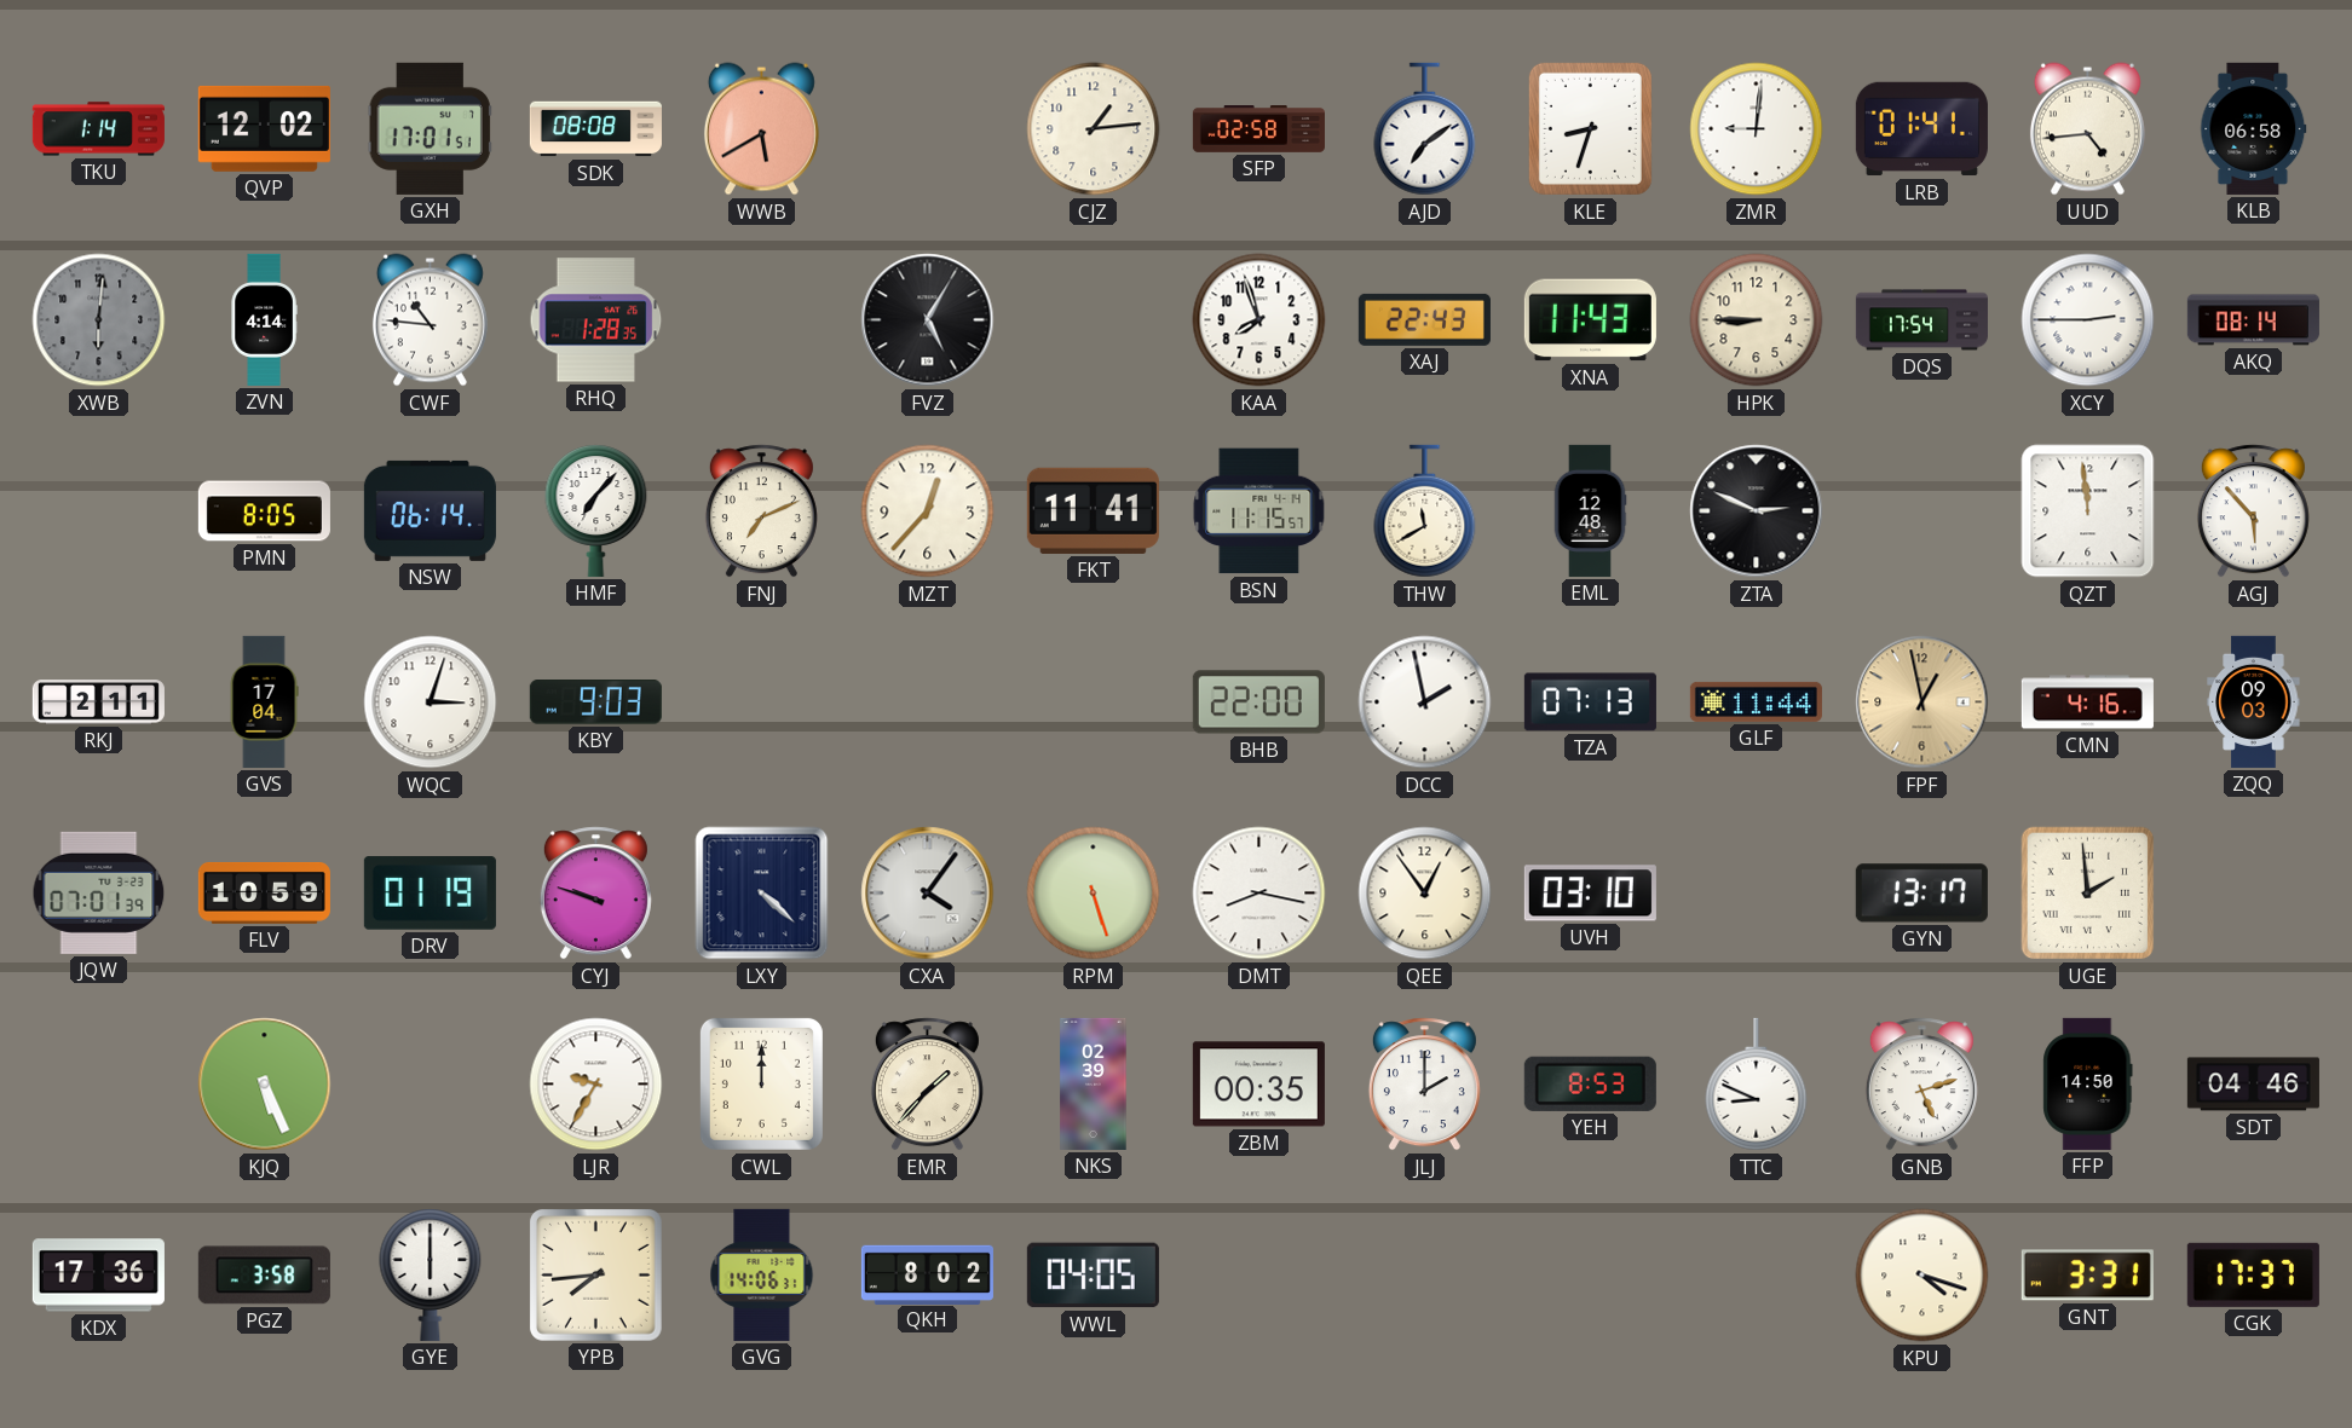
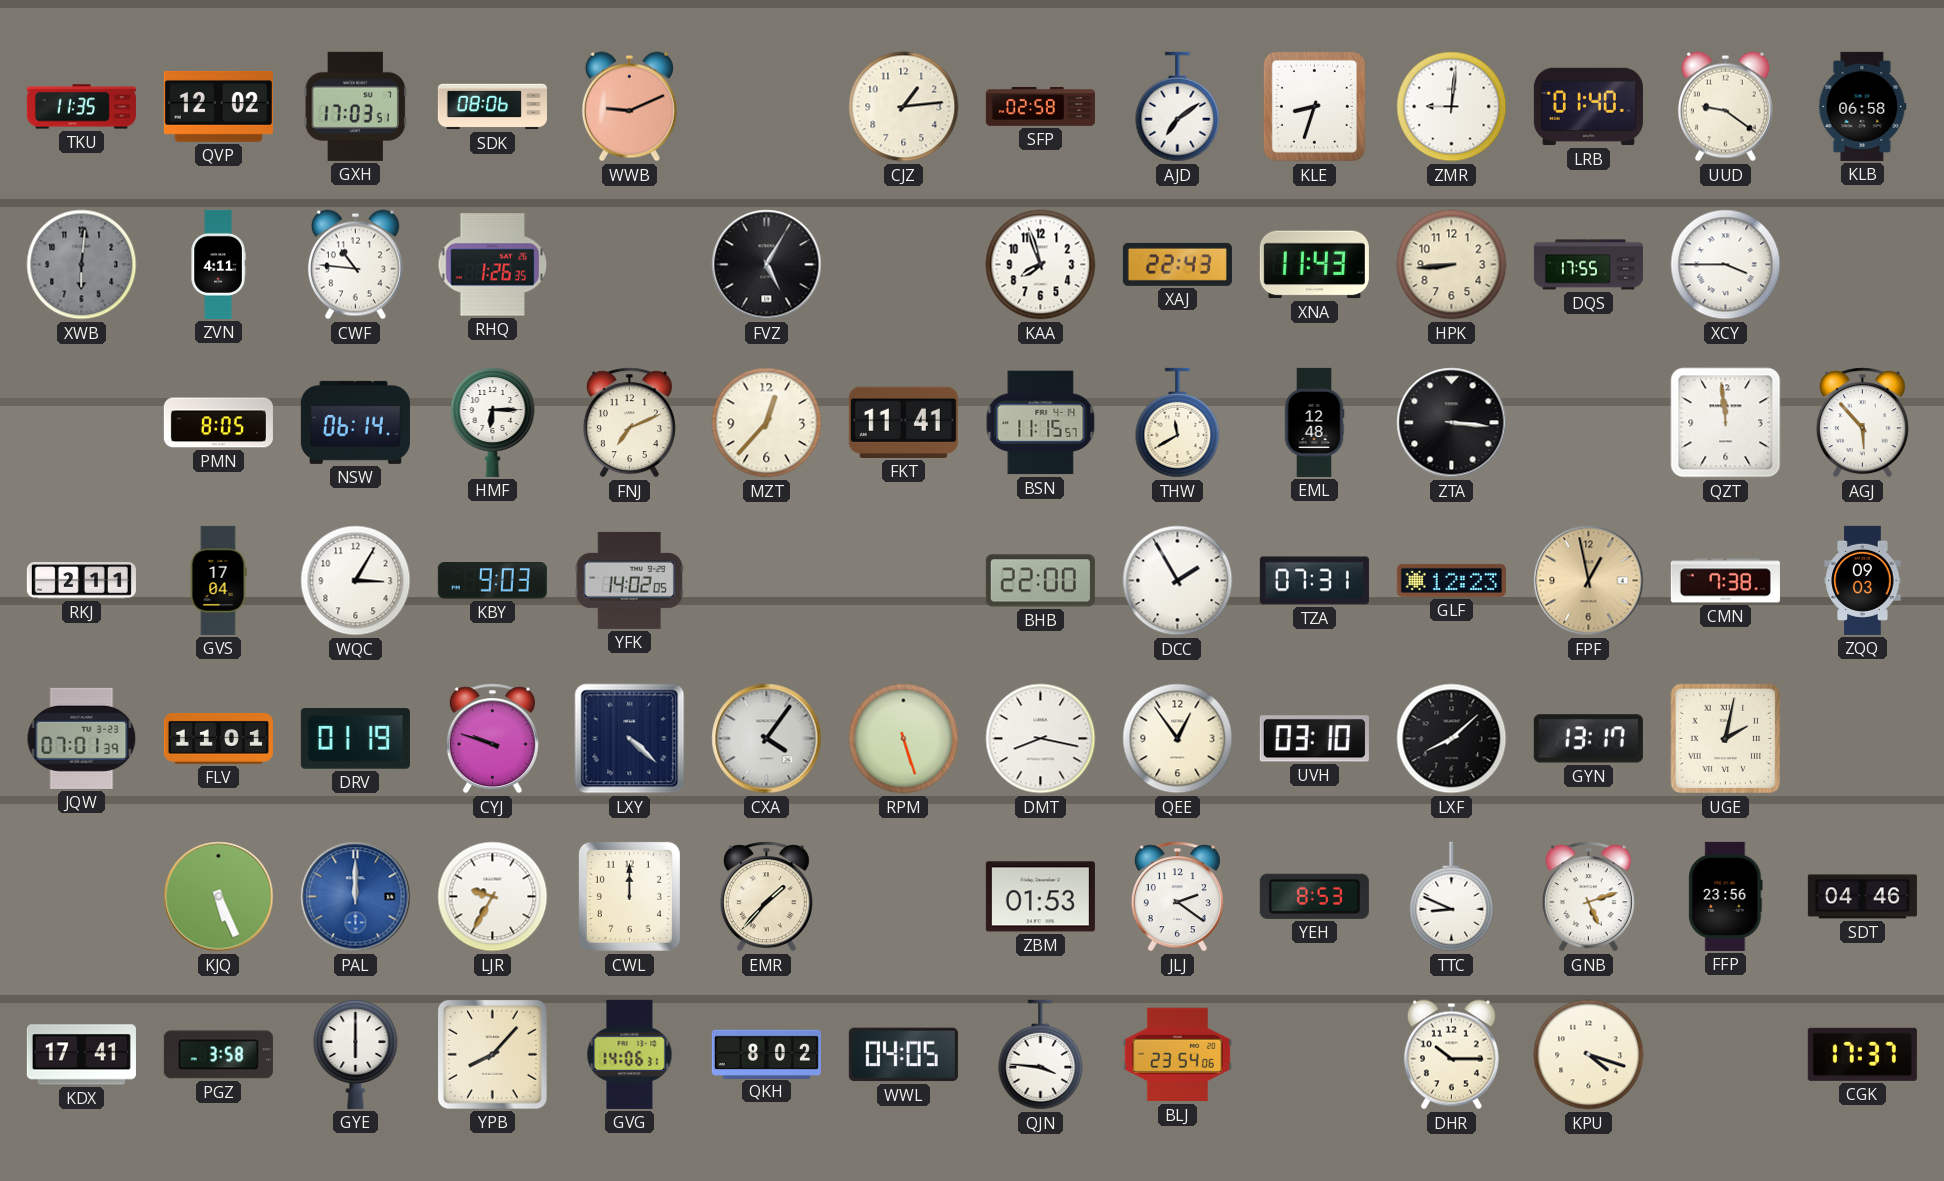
TKU: 1:14 -> 11:35 (81, 107)
GXH: 17:01 -> 17:03 (355, 106)
SDK: 08:08 -> 08:06 (492, 107)
WWB: 5:40 -> 9:11 (629, 107)
LRB: 01:41 -> 01:40 (1588, 107)
UUD: 4:44 -> 9:21 (1725, 107)
ZVN: 4:14 -> 4:11 (218, 264)
RHQ: 1:28 -> 1:26 (493, 265)
HPK: 8:45 -> 8:44 (1452, 265)
DQS: 17:54 -> 17:55 (1588, 265)
XCY: 2:45 -> 3:45 (1726, 265)
AKQ: 08:14 -> none (2253, 320)
HMF: 7:07 -> 6:15 (493, 422)
ZTA: 2:49 -> 3:16 (1452, 423)
WQC: 3:03 -> 3:05 (356, 581)
YFK: none -> 14:02 (629, 580)
DCC: 1:58 -> 1:55 (1178, 581)
TZA: 07:13 -> 07:31 (1314, 581)
GLF: 11:44 -> 12:23 (1451, 580)
CMN: 4:16 -> 7:38 (1725, 581)
FLV: 10:59 -> 11:01 (218, 739)
LXF: none -> 8:08 (1452, 739)
UGE: 1:59 -> 2:02 (1726, 739)
PAL: none -> 12:00 (356, 897)
NKS: 02:39 -> none (1094, 1083)
ZBM: 00:35 -> 01:53 (1040, 897)
JLJ: 2:00 -> 2:21 (1177, 897)
FFP: 14:50 -> 23:56 (1726, 896)
KDX: 17:36 -> 17:41 (81, 1055)
YPB: 7:44 -> 8:07 (492, 1054)
QJN: none -> 3:46 (1041, 1055)
BLJ: none -> 23:54 (1177, 1055)
DHR: none -> 10:15 (1451, 1055)
GNT: 3:31 -> none (2087, 1276)
